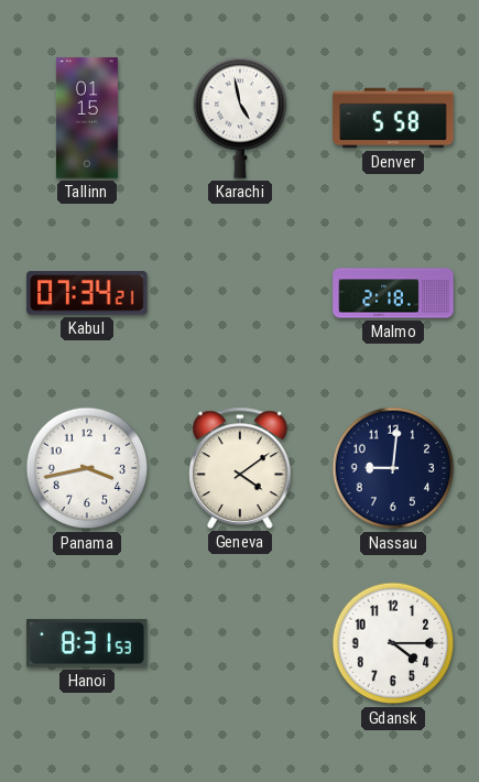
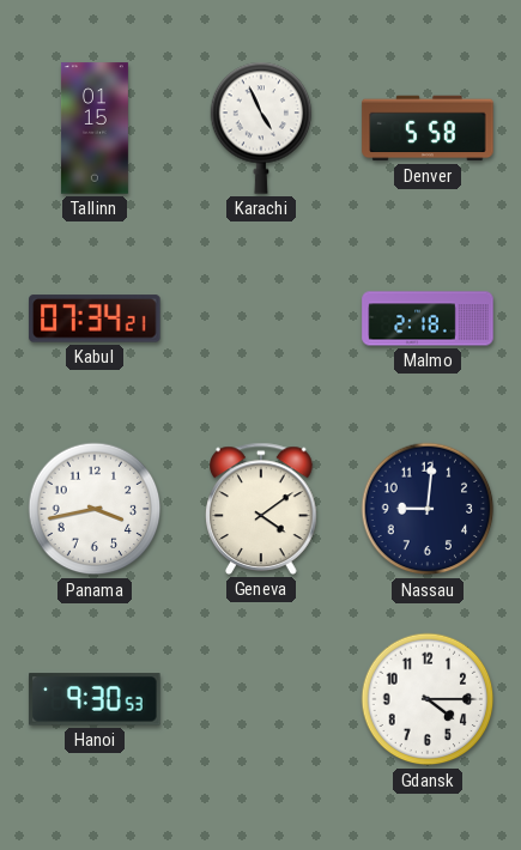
Karachi: 4:58 -> 4:56 (261, 128)
Hanoi: 8:31 -> 9:30 (95, 699)
